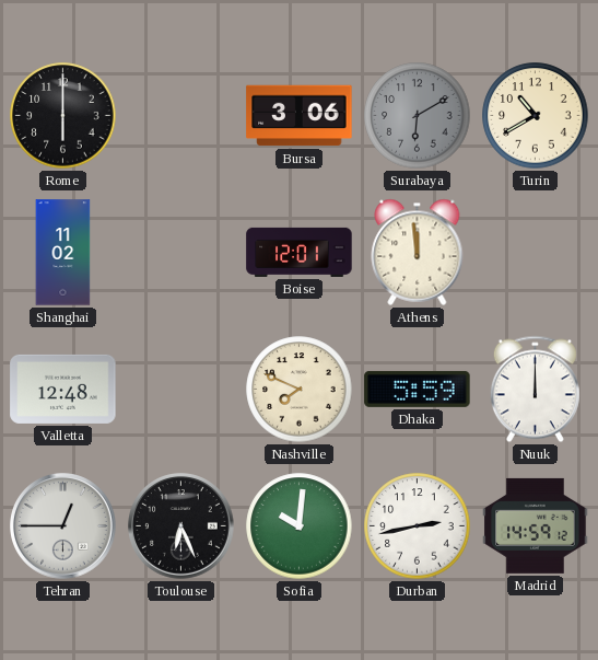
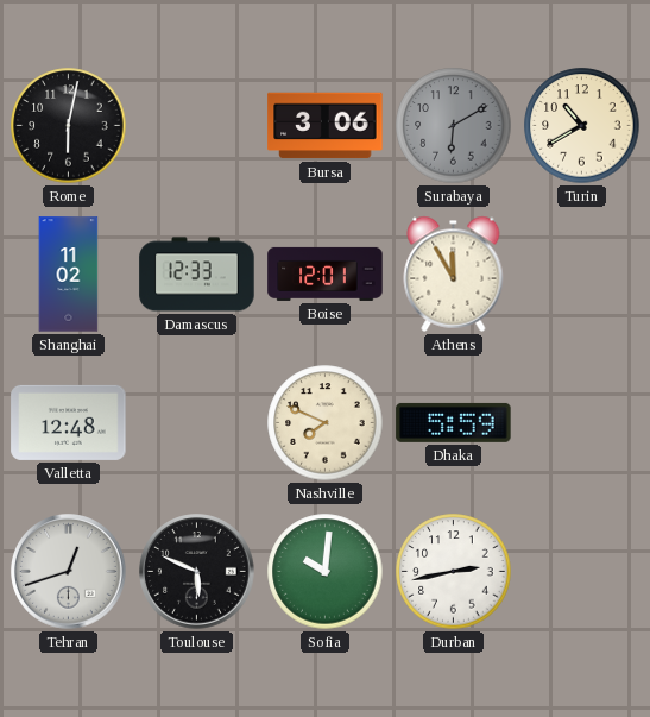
Rome: 6:00 -> 6:02 (69, 126)
Damascus: none -> 12:33 (197, 275)
Athens: 11:59 -> 11:55 (454, 273)
Nuuk: 12:00 -> none (535, 390)
Tehran: 12:45 -> 12:42 (69, 572)
Toulouse: 6:26 -> 5:49 (197, 572)
Madrid: 14:59 -> none (536, 525)
